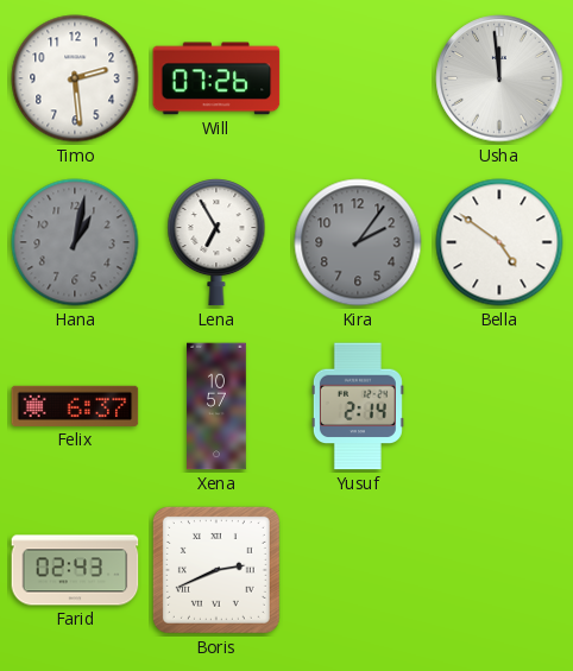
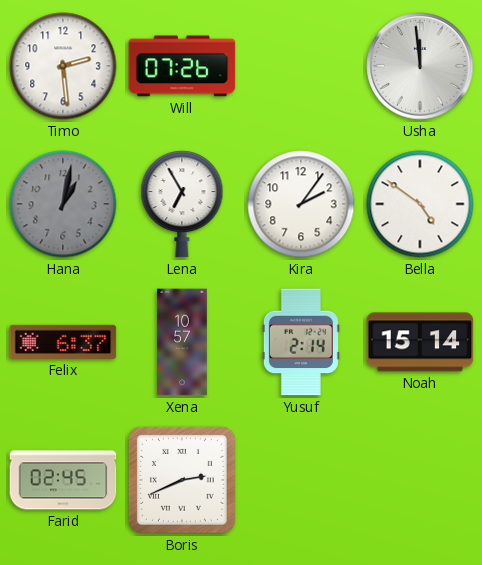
Kira dial: grey -> white (301, 204)
Noah: none -> 15:14 (420, 342)
Farid: 02:43 -> 02:45 (63, 480)
